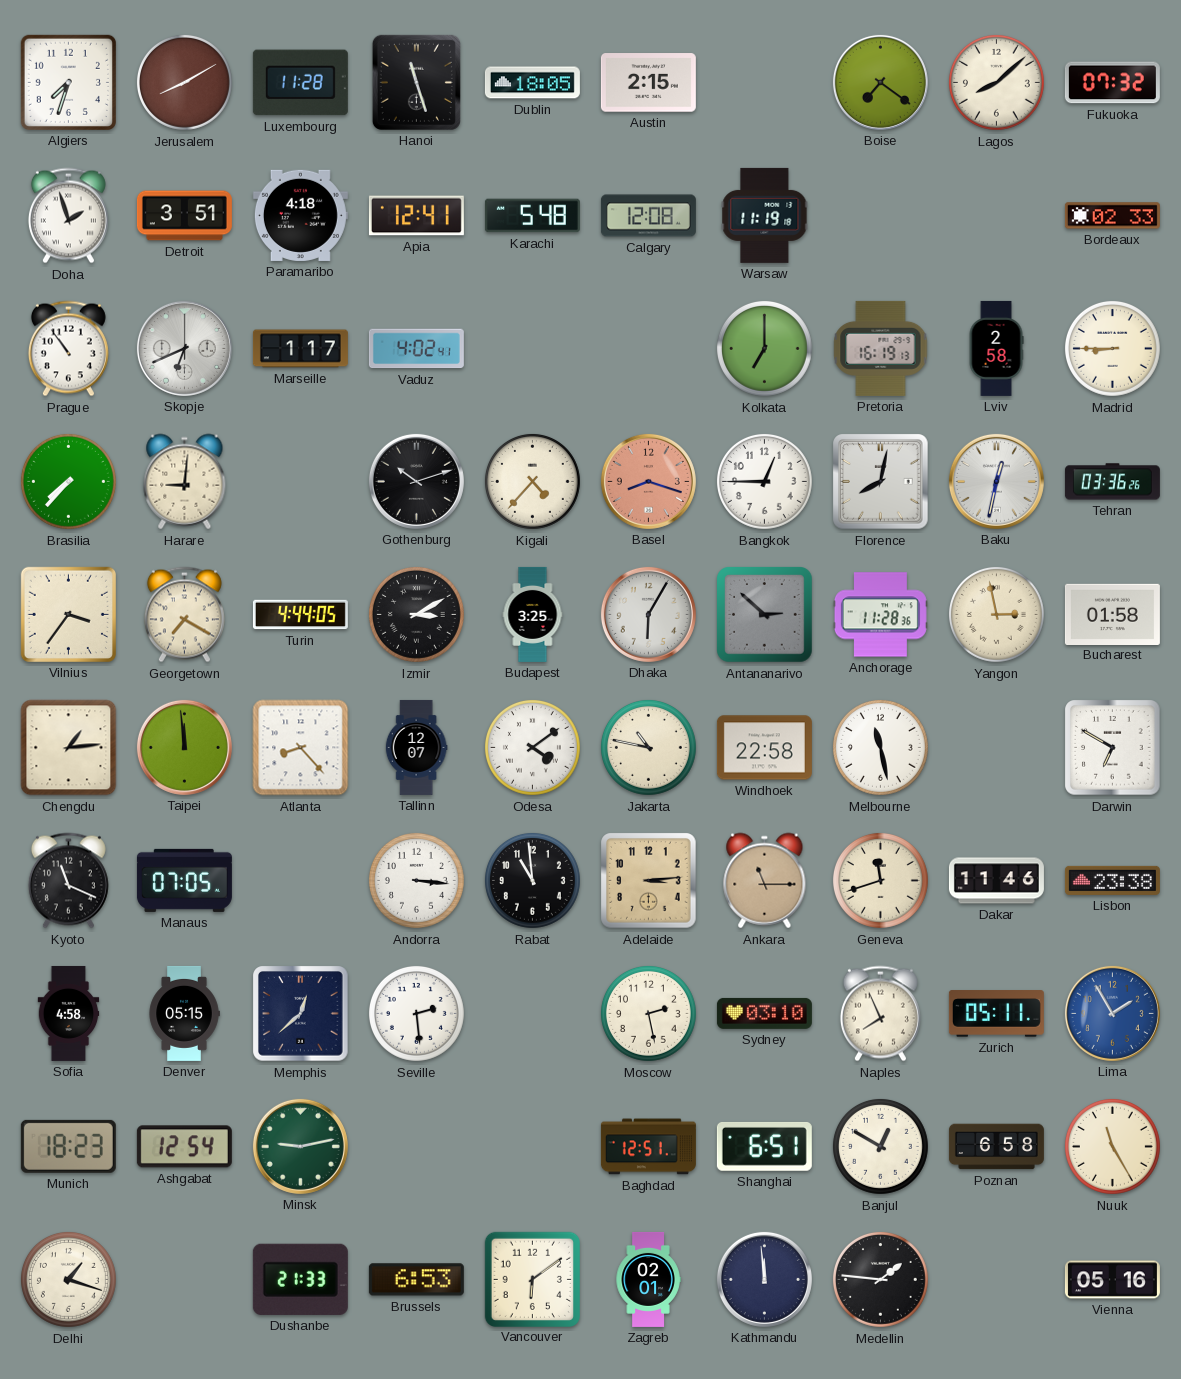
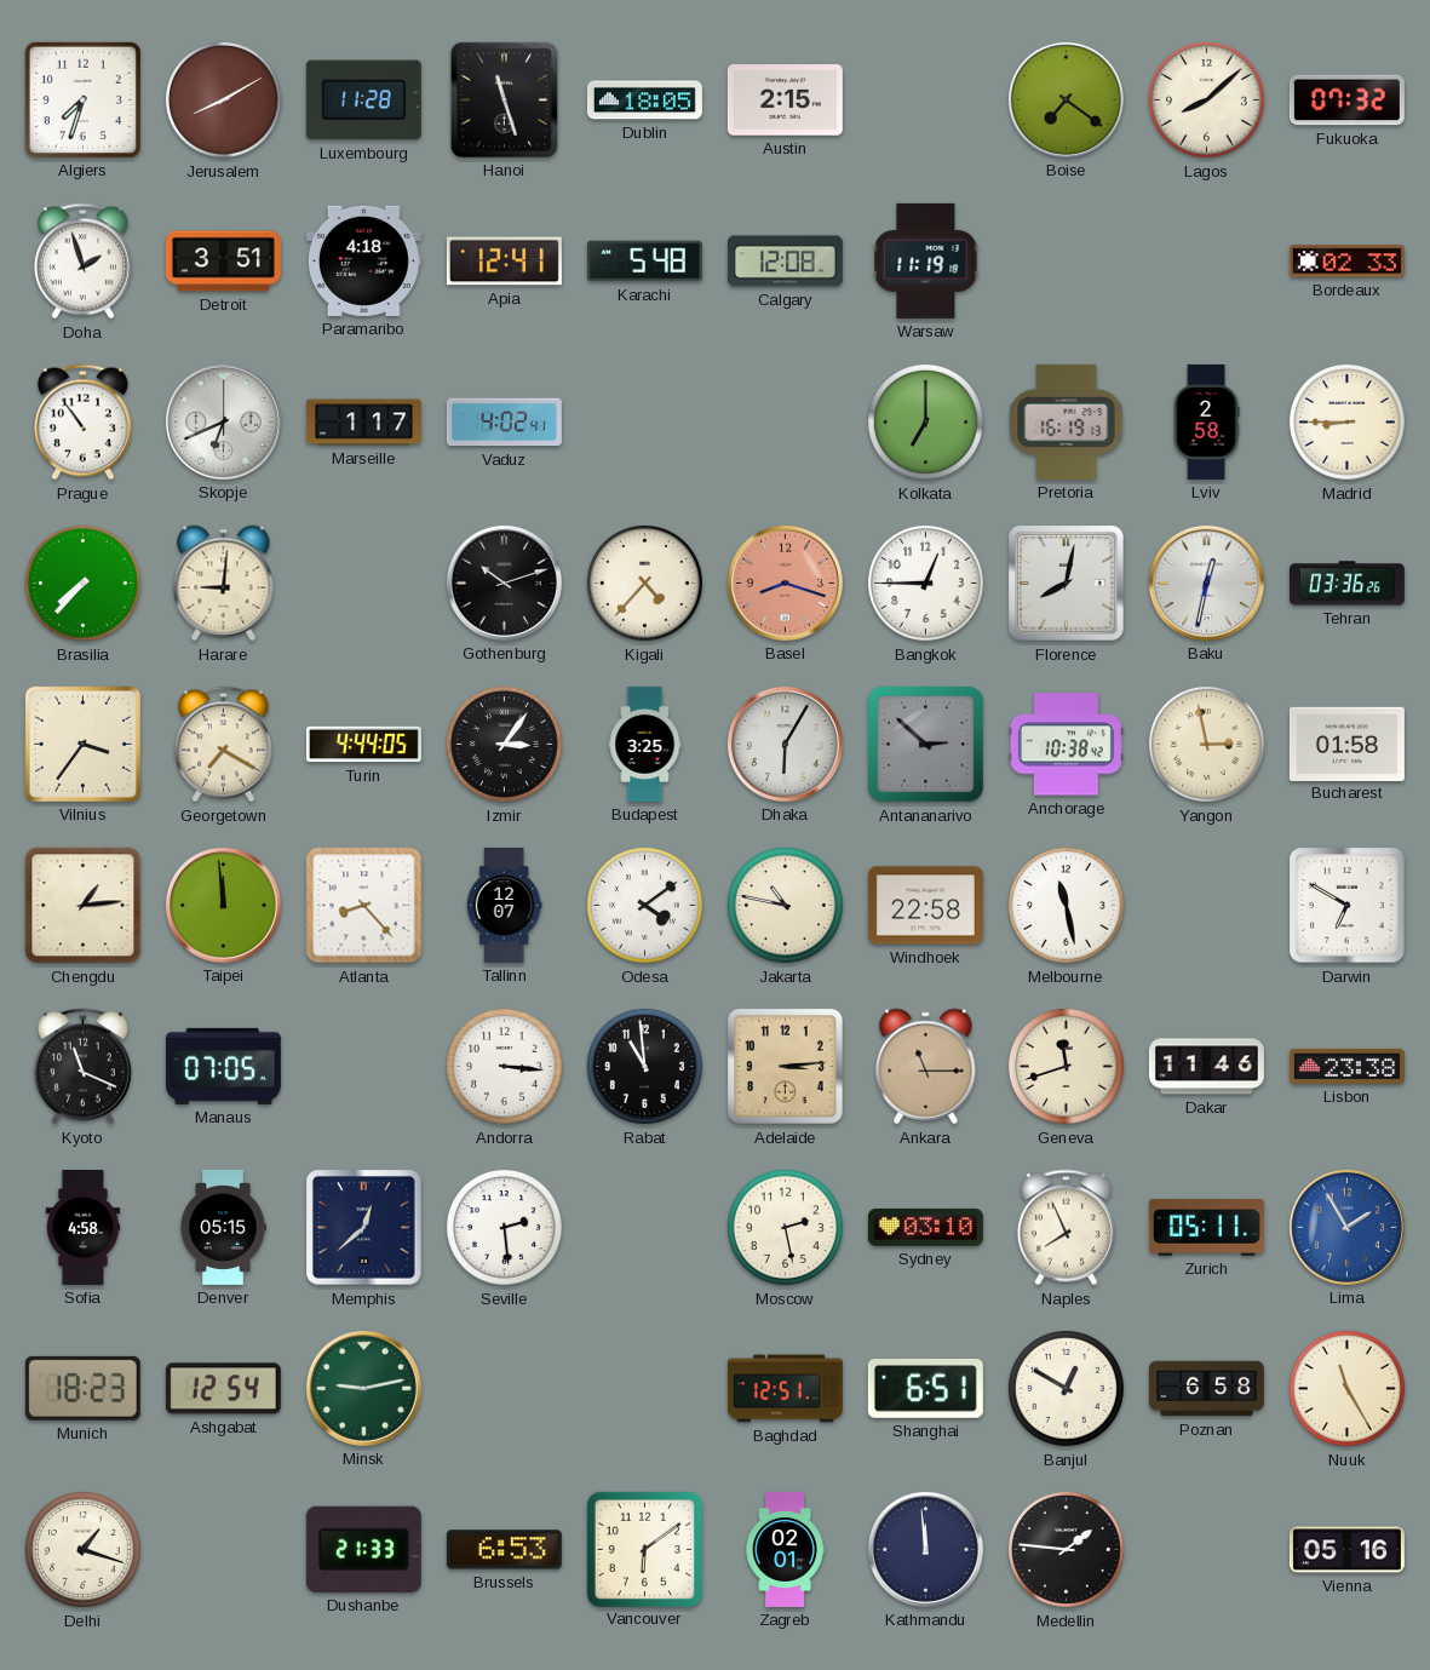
Izmir: 3:10 -> 3:06 (504, 744)
Anchorage: 11:28 -> 10:38 (1066, 745)
